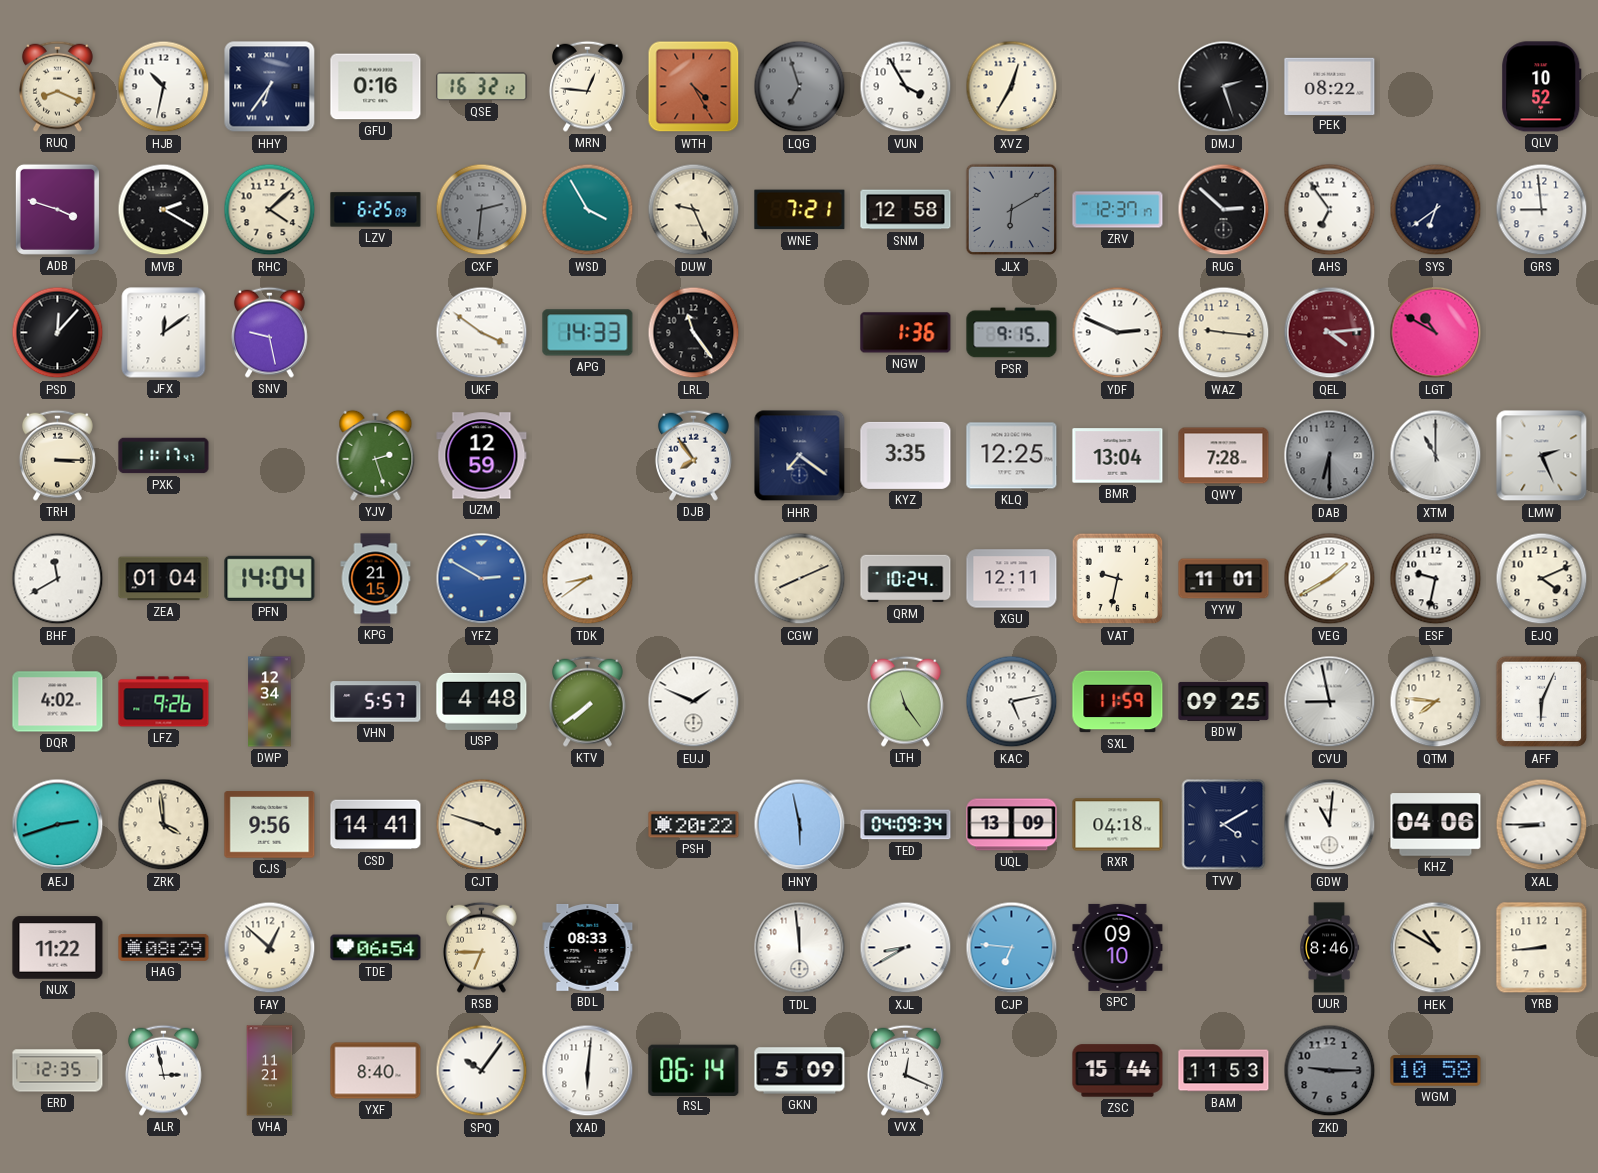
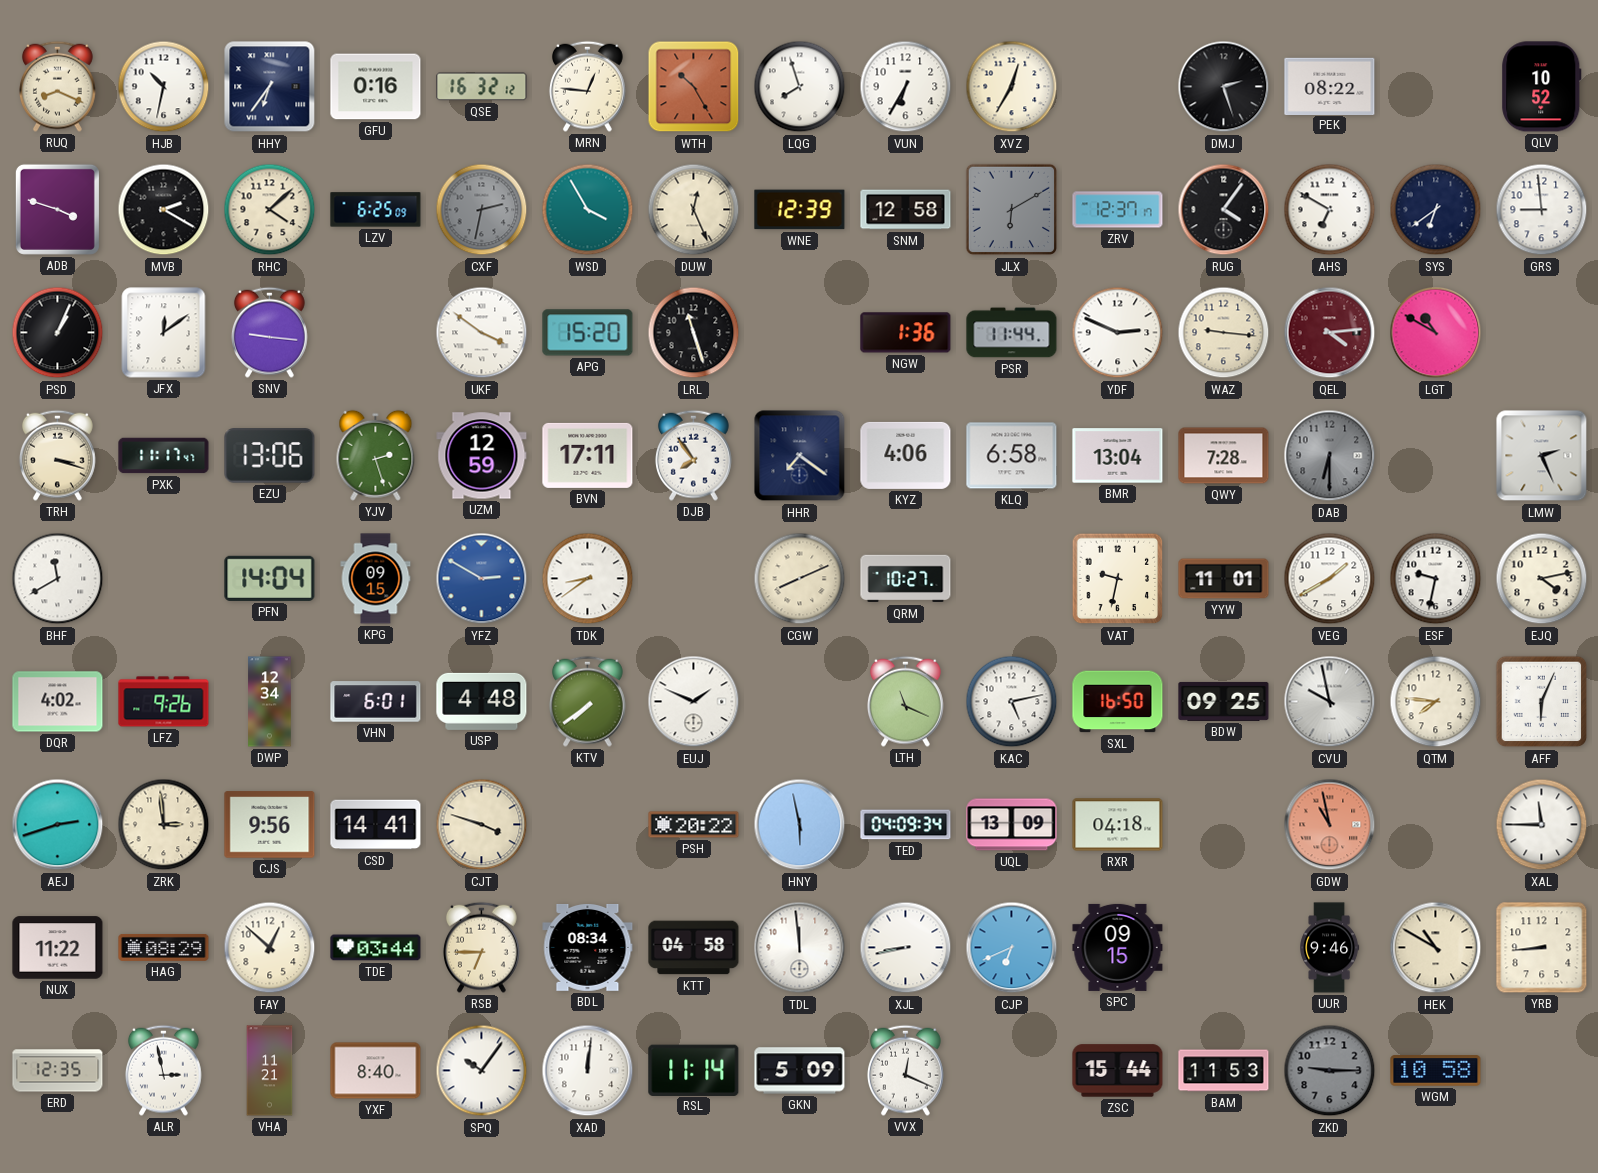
WTH: 4:25 -> 10:25 (694, 87)
LQG: 6:57 -> 7:57 (800, 87)
LQG dial: grey -> white (800, 87)
VUN: 3:55 -> 6:35 (906, 87)
CXF: 2:31 -> 2:32 (482, 210)
DUW: 9:26 -> 12:26 (694, 210)
WNE: 7:21 -> 12:39 (800, 210)
RUG: 2:52 -> 4:06 (1224, 210)
AHS: 6:54 -> 6:50 (1330, 210)
PSD: 12:07 -> 1:04 (58, 333)
SNV: 9:28 -> 9:16 (270, 332)
APG: 14:33 -> 15:20 (588, 333)
LRL: 11:24 -> 11:27 (694, 333)
PSR: 9:15 -> 11:44 (1012, 333)
TRH: 3:15 -> 3:18 (58, 455)
EZU: none -> 13:06 (270, 456)
BVN: none -> 17:11 (588, 455)
KYZ: 3:35 -> 4:06 (906, 455)
KLQ: 12:25 -> 6:58 (1012, 456)
XTM: 11:00 -> none (1436, 456)
ZEA: 01:04 -> none (164, 579)
KPG: 21:15 -> 09:15 (376, 579)
QRM: 10:24 -> 10:27 (906, 579)
XGU: 12:11 -> none (1012, 579)
EJQ: 4:11 -> 4:13 (1542, 579)
VHN: 5:57 -> 6:01 (376, 702)
LTH: 11:24 -> 11:19 (906, 701)
SXL: 11:59 -> 16:50 (1118, 702)
CVU: 8:58 -> 9:58 (1330, 702)
ZRK: 3:59 -> 2:59 (164, 825)
TVV: 4:10 -> none (1224, 825)
GDW: 11:01 -> 10:58 (1330, 825)
GDW dial: white -> salmon (1330, 825)
KHZ: 04:06 -> none (1436, 825)
XAL: 8:45 -> 11:45 (1542, 825)
TDE: 06:54 -> 03:44 (376, 948)
BDL: 08:33 -> 08:34 (588, 947)
KTT: none -> 04:58 (694, 948)
XJL: 8:40 -> 8:43 (906, 948)
CJP: 6:46 -> 6:41 (1012, 948)
SPC: 09:10 -> 09:15 (1118, 947)
UUR: 8:46 -> 9:46 (1330, 948)
XAD: 6:01 -> 12:01 (588, 1071)
RSL: 06:14 -> 11:14 (694, 1070)
